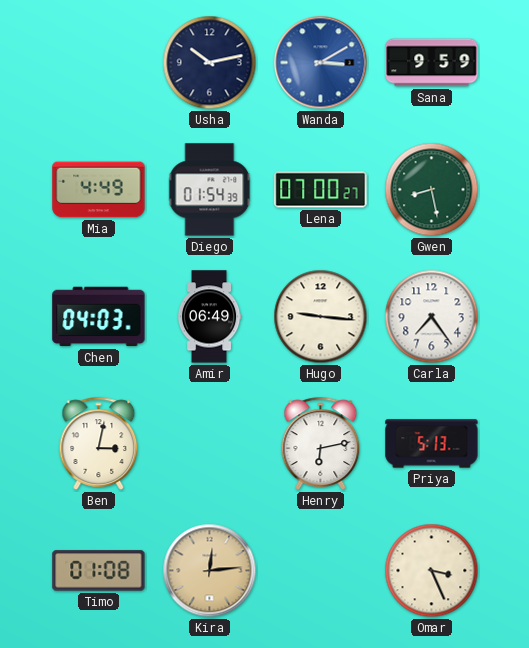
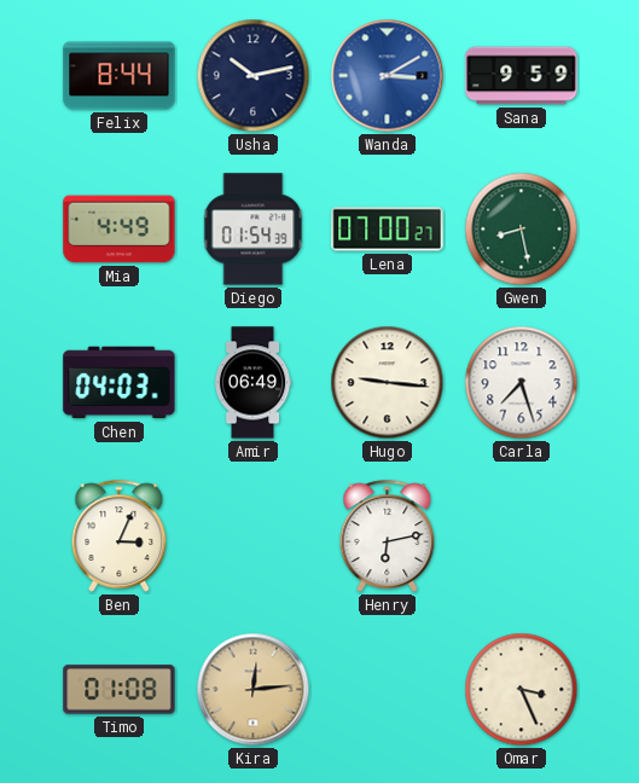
Felix: none -> 8:44 (120, 76)
Carla: 7:24 -> 7:27 (522, 383)
Ben: 3:02 -> 3:04 (120, 535)
Priya: 5:13 -> none (432, 444)
